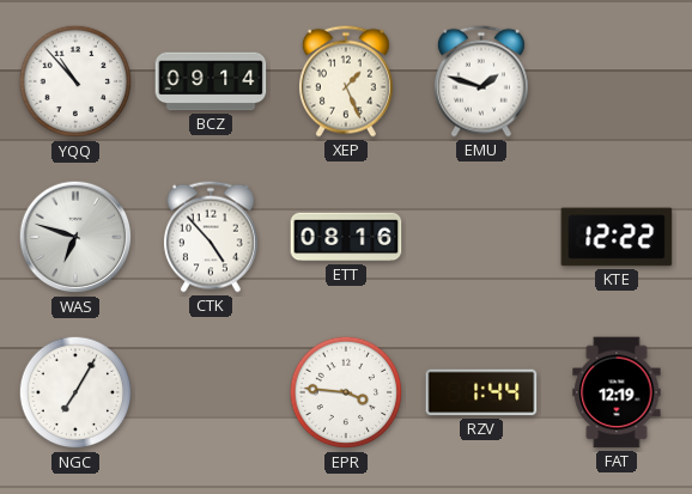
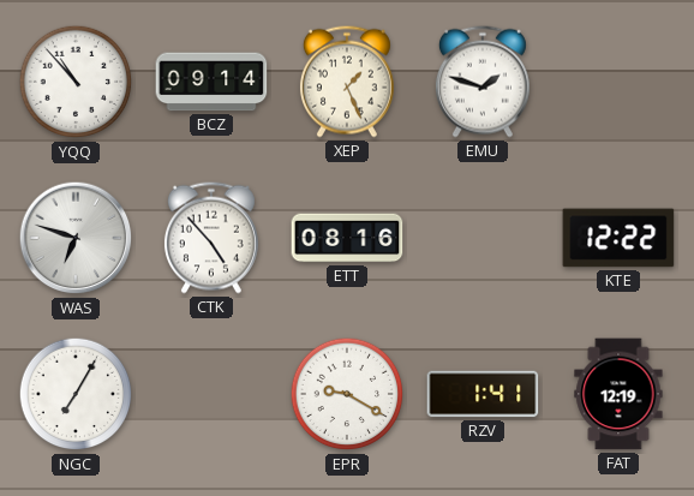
EPR: 3:46 -> 9:20 (347, 394)
RZV: 1:44 -> 1:41 (483, 394)
